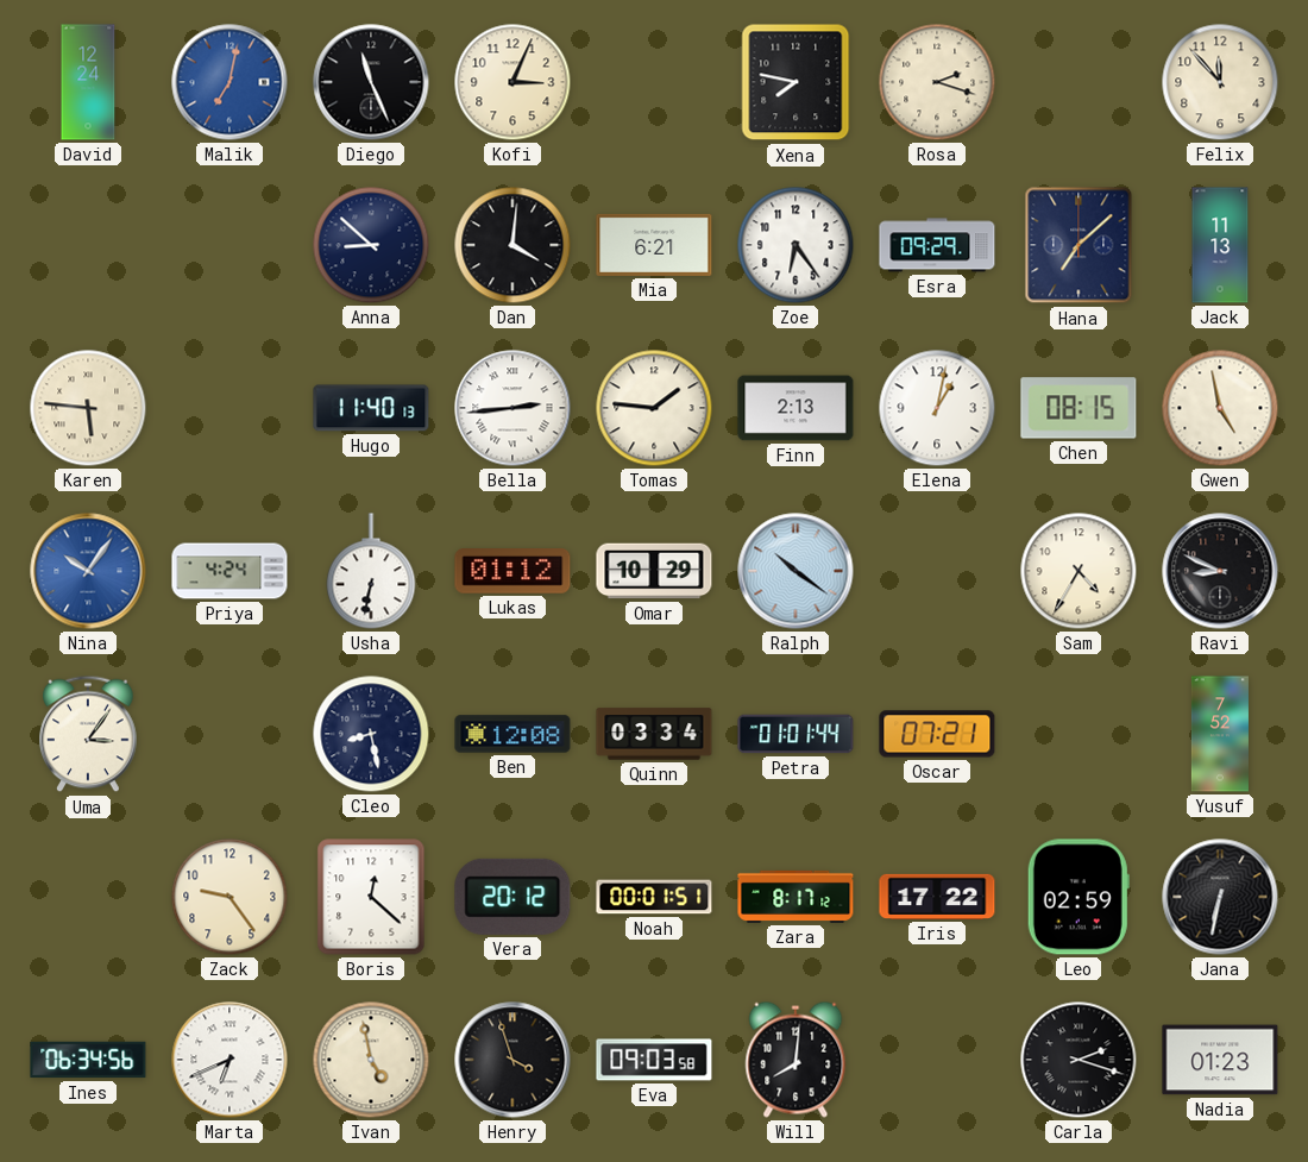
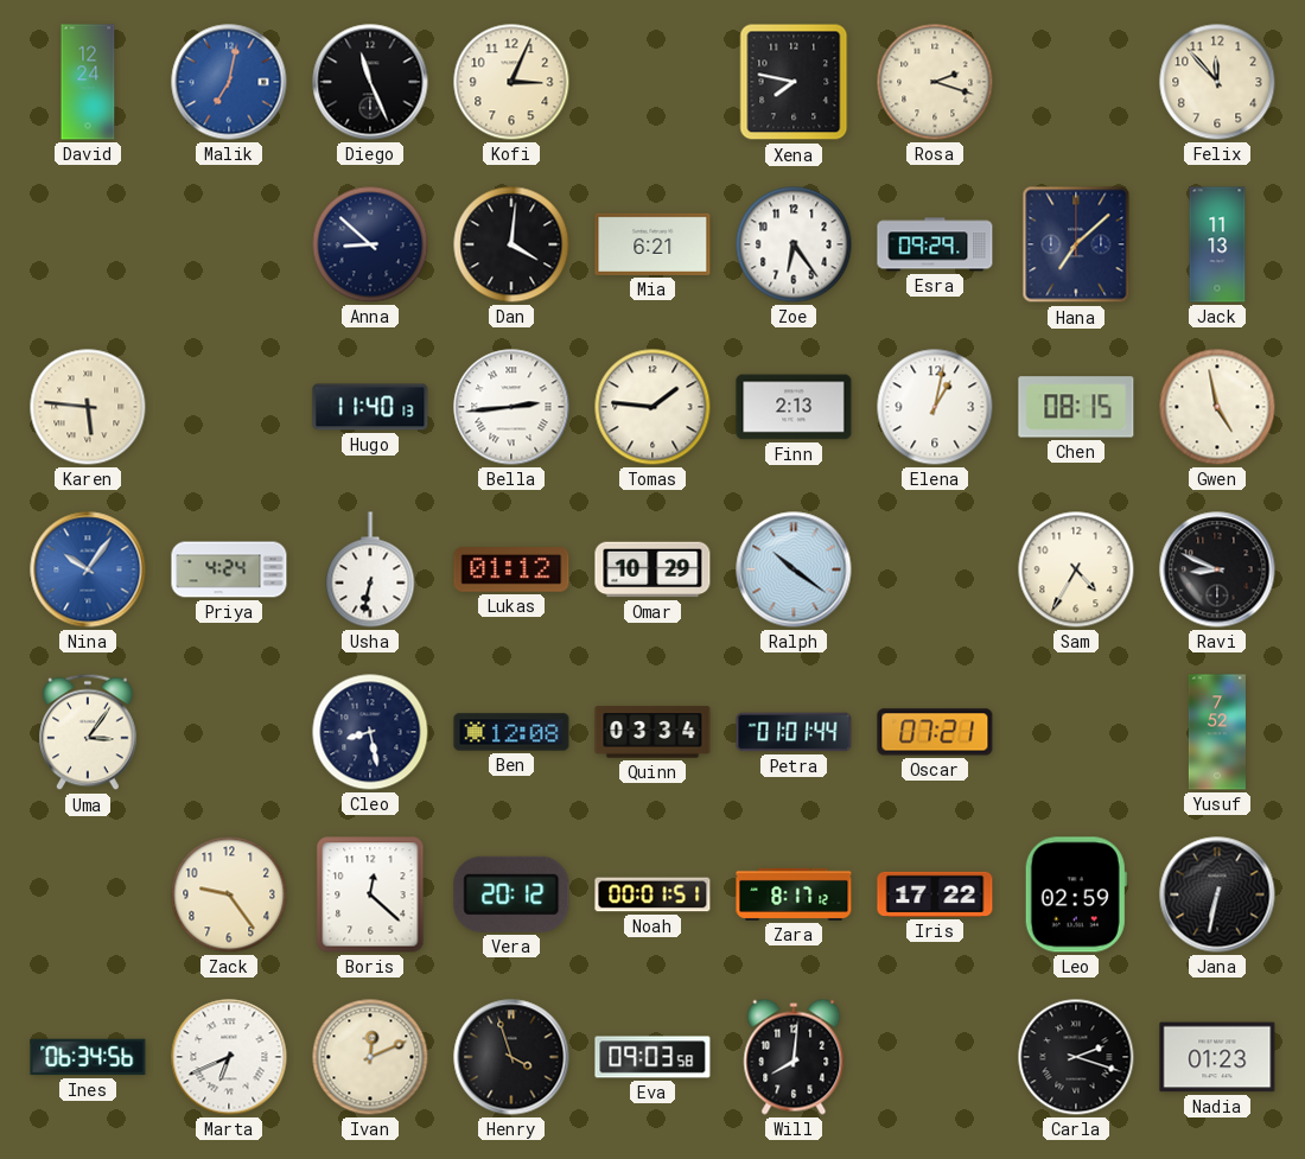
Ivan: 4:58 -> 12:11 (370, 1057)
